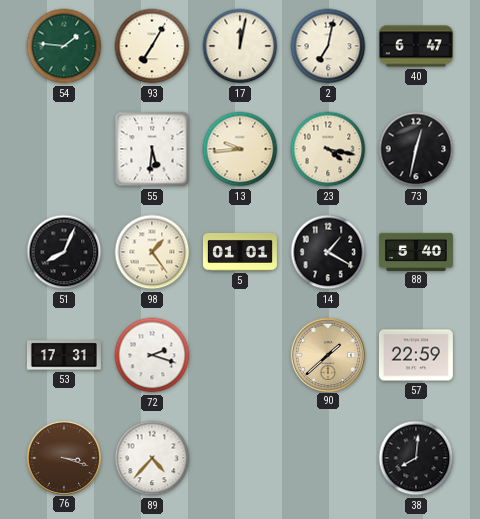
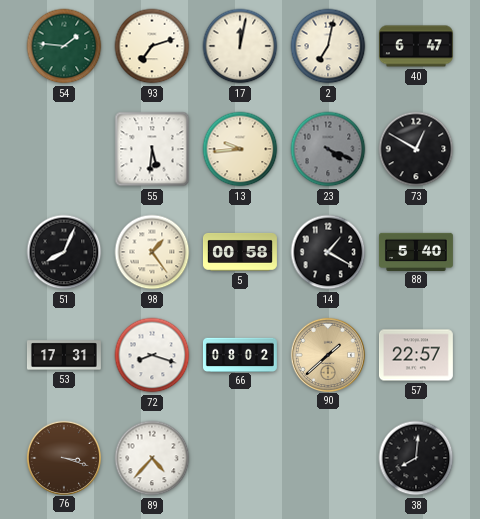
93: 7:05 -> 7:12 (152, 46)
23: 4:17 -> 4:19 (328, 149)
23 dial: cream -> grey (328, 149)
73: 12:32 -> 12:50 (416, 149)
5: 01:01 -> 00:58 (240, 252)
72: 2:18 -> 8:18 (152, 355)
66: none -> 08:02 (240, 354)
57: 22:59 -> 22:57 (416, 355)
